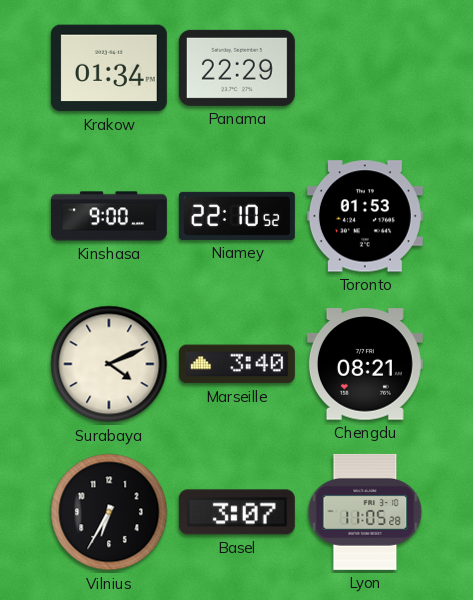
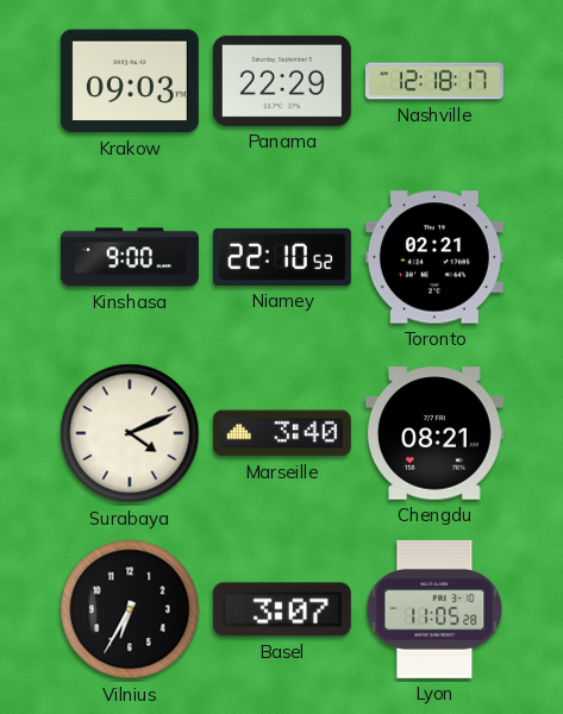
Krakow: 01:34 -> 09:03 (130, 81)
Nashville: none -> 12:18 (434, 81)
Toronto: 01:53 -> 02:21 (434, 257)
